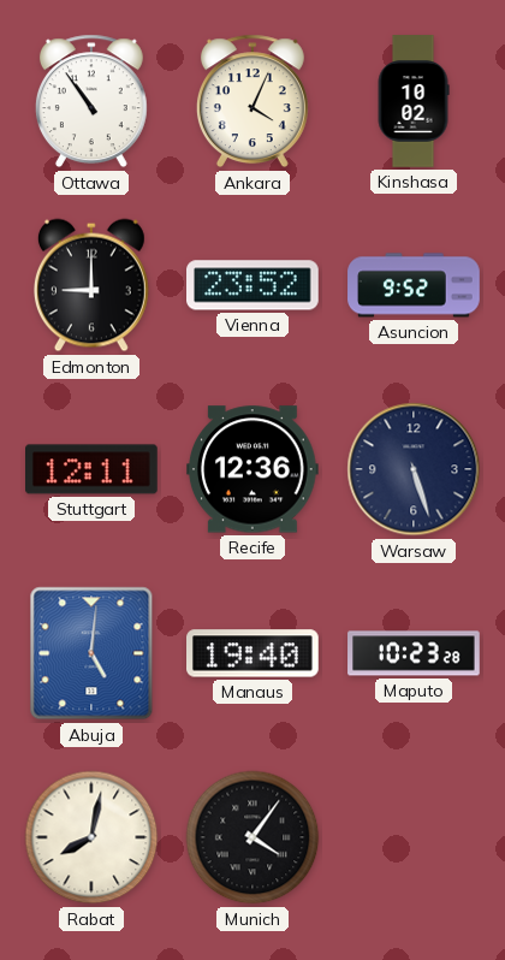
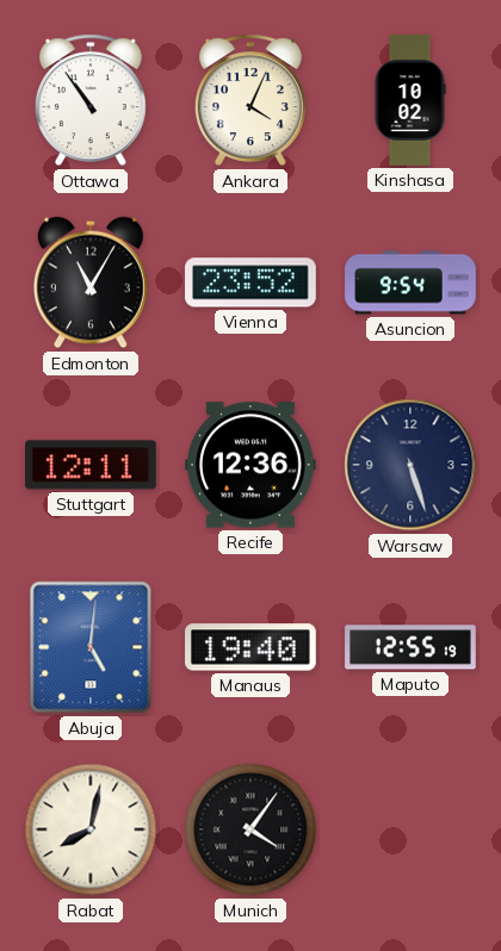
Edmonton: 9:00 -> 11:05 (91, 282)
Asuncion: 9:52 -> 9:54 (410, 282)
Maputo: 10:23 -> 12:55 (410, 647)
